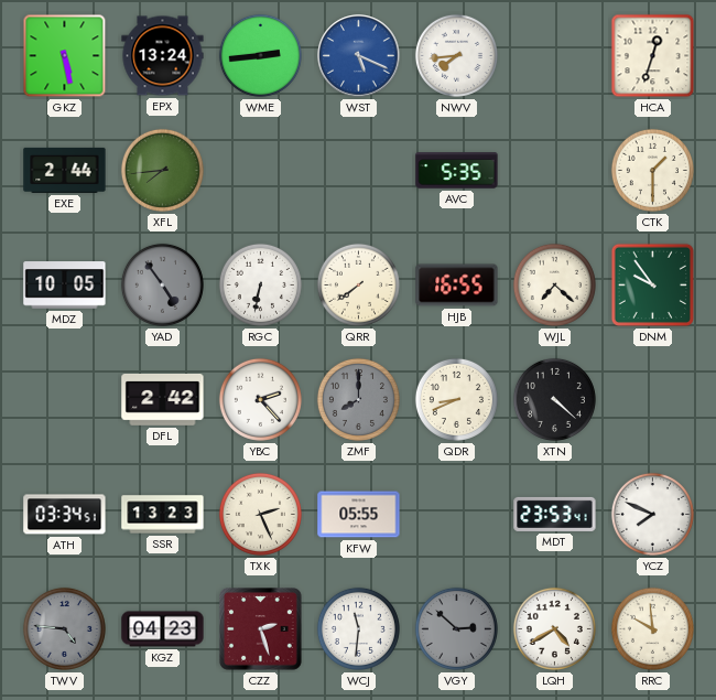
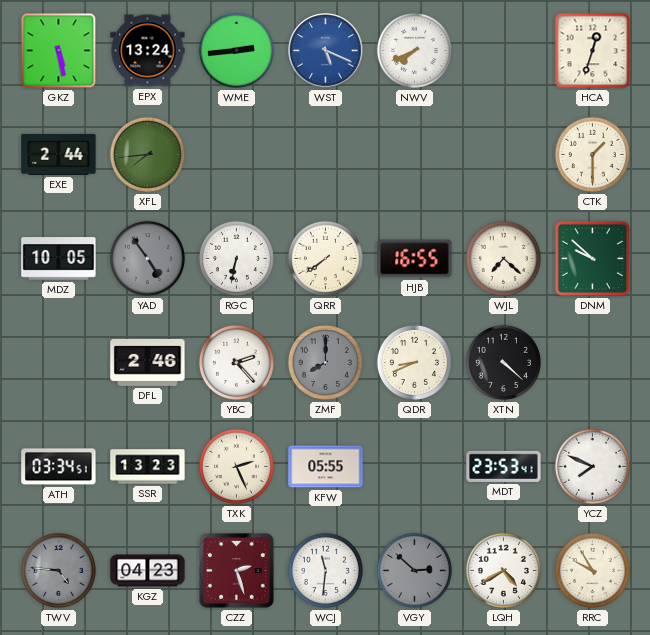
NWV: 7:44 -> 7:41 (414, 50)
AVC: 5:35 -> none (457, 171)
DNM: 9:54 -> 9:52 (592, 258)
DFL: 2:42 -> 2:46 (148, 363)
RRC: 9:59 -> 9:55 (592, 570)
